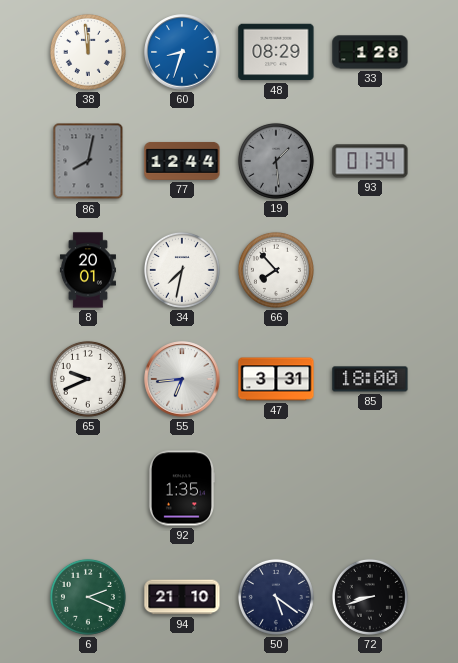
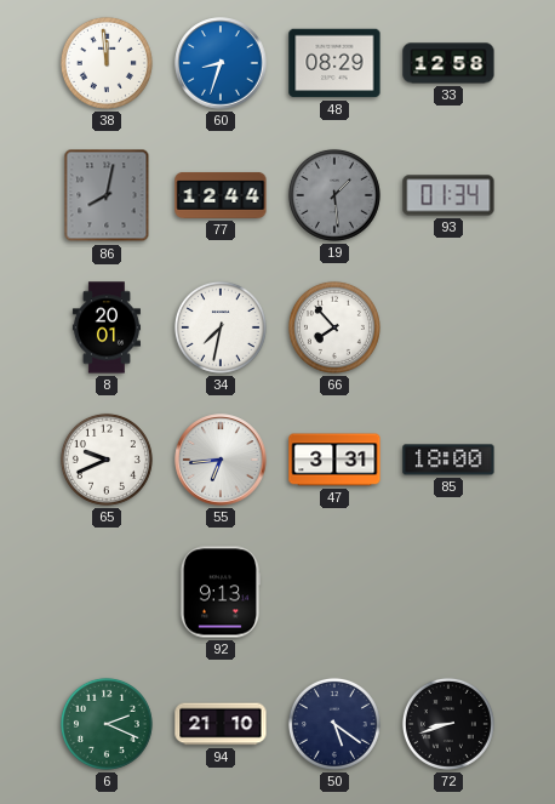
33: 1:28 -> 12:58 (448, 63)
92: 1:35 -> 9:13 (219, 592)
